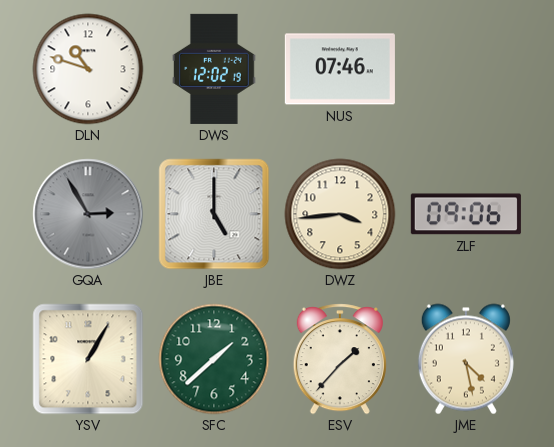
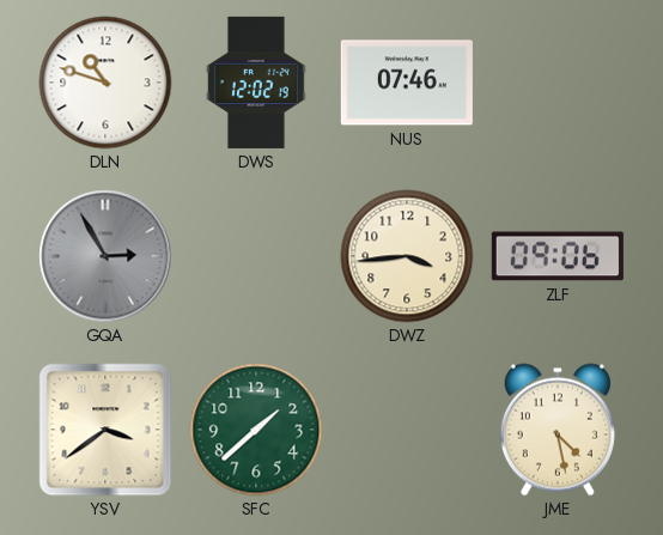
JBE: 5:00 -> none (214, 214)
YSV: 1:05 -> 3:39 (105, 430)
ESV: 1:37 -> none (340, 359)
